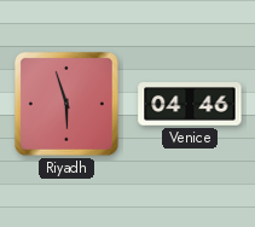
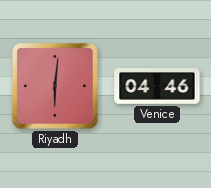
Riyadh: 5:57 -> 6:01 (55, 86)
